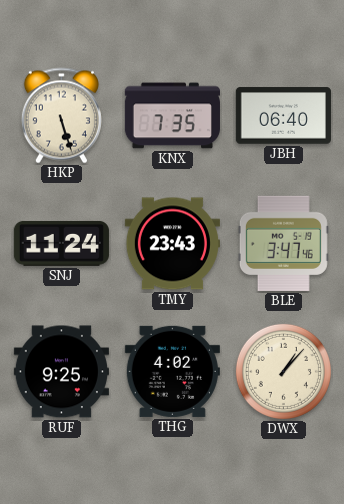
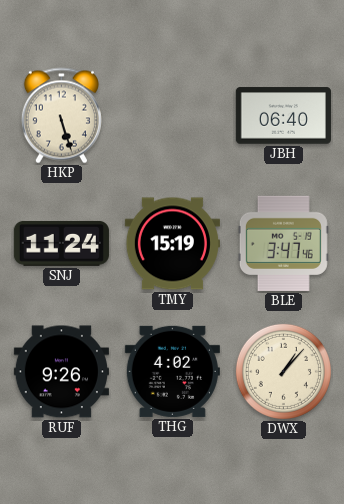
KNX: 7:35 -> none (172, 116)
TMY: 23:43 -> 15:19 (172, 244)
RUF: 9:25 -> 9:26 (61, 372)
